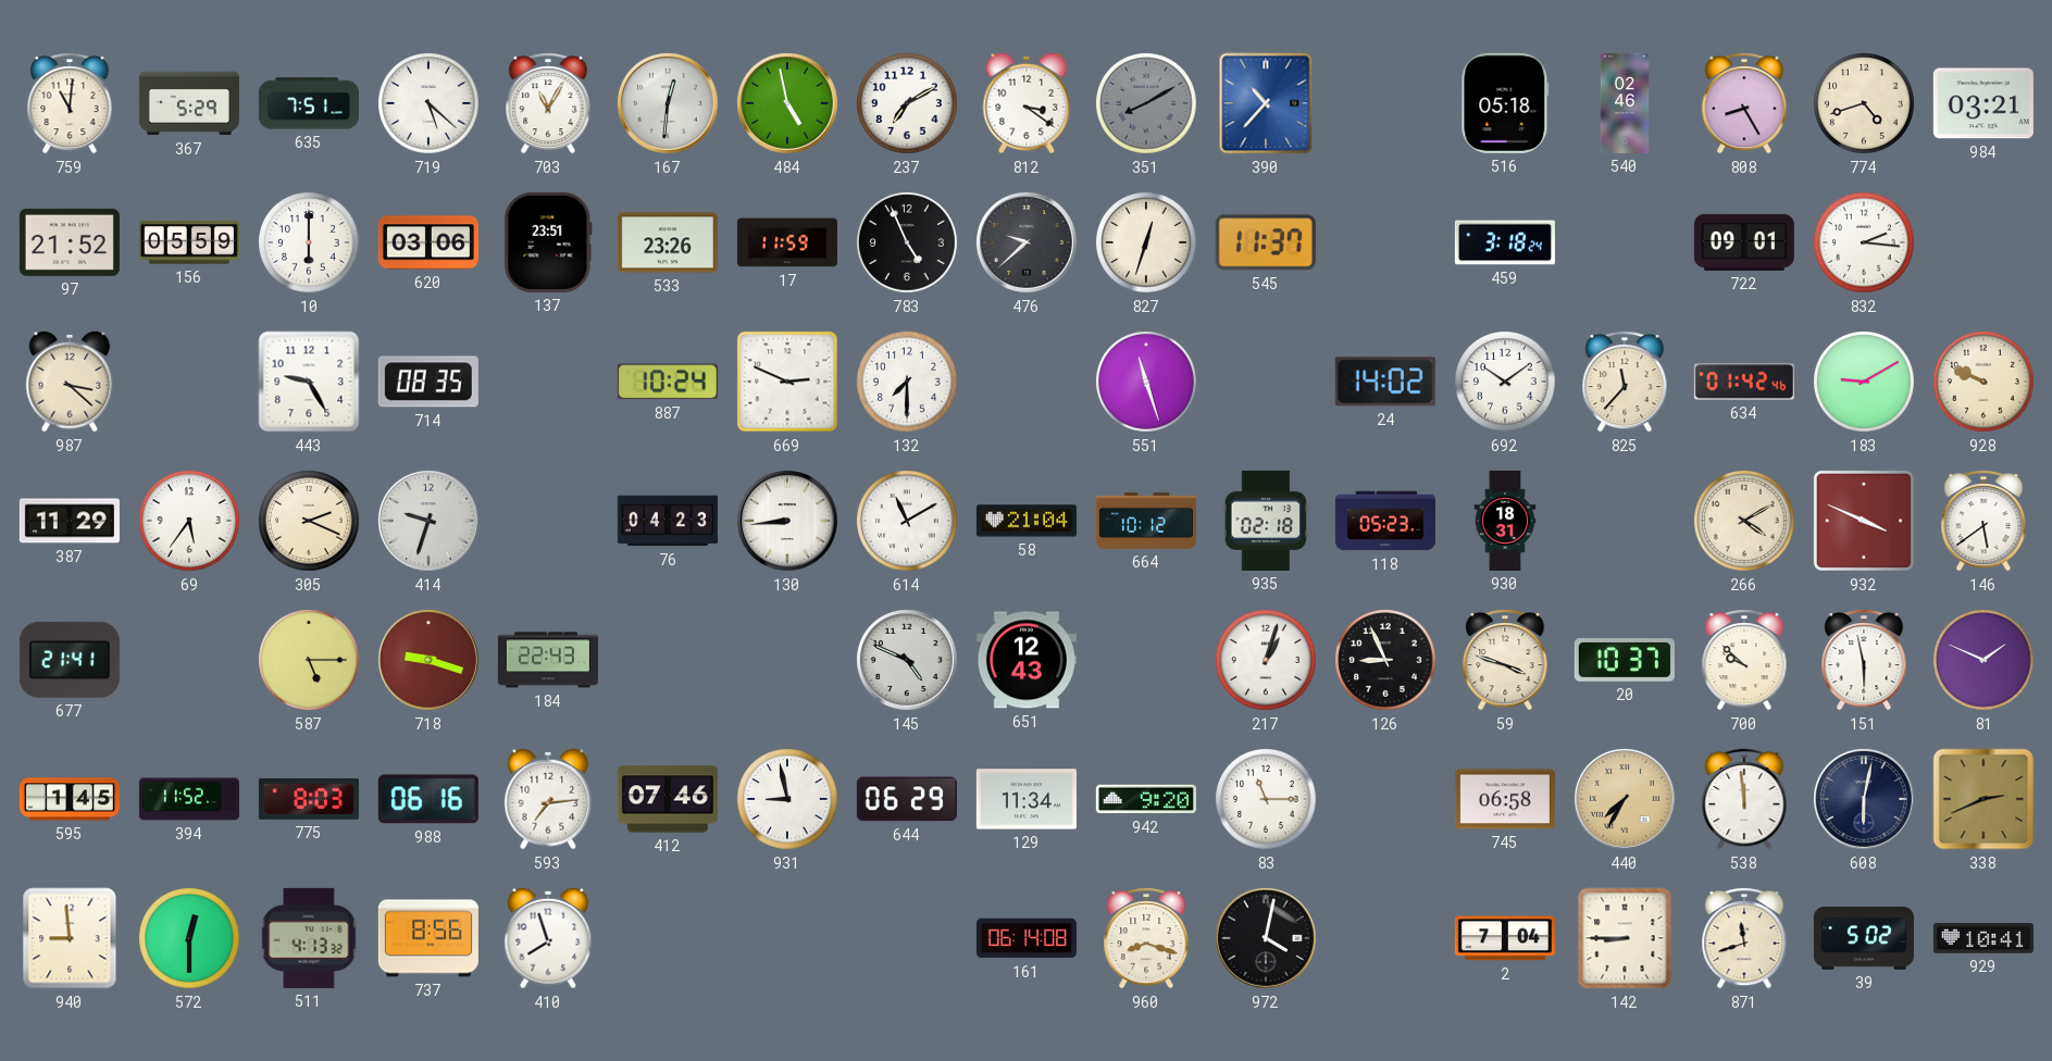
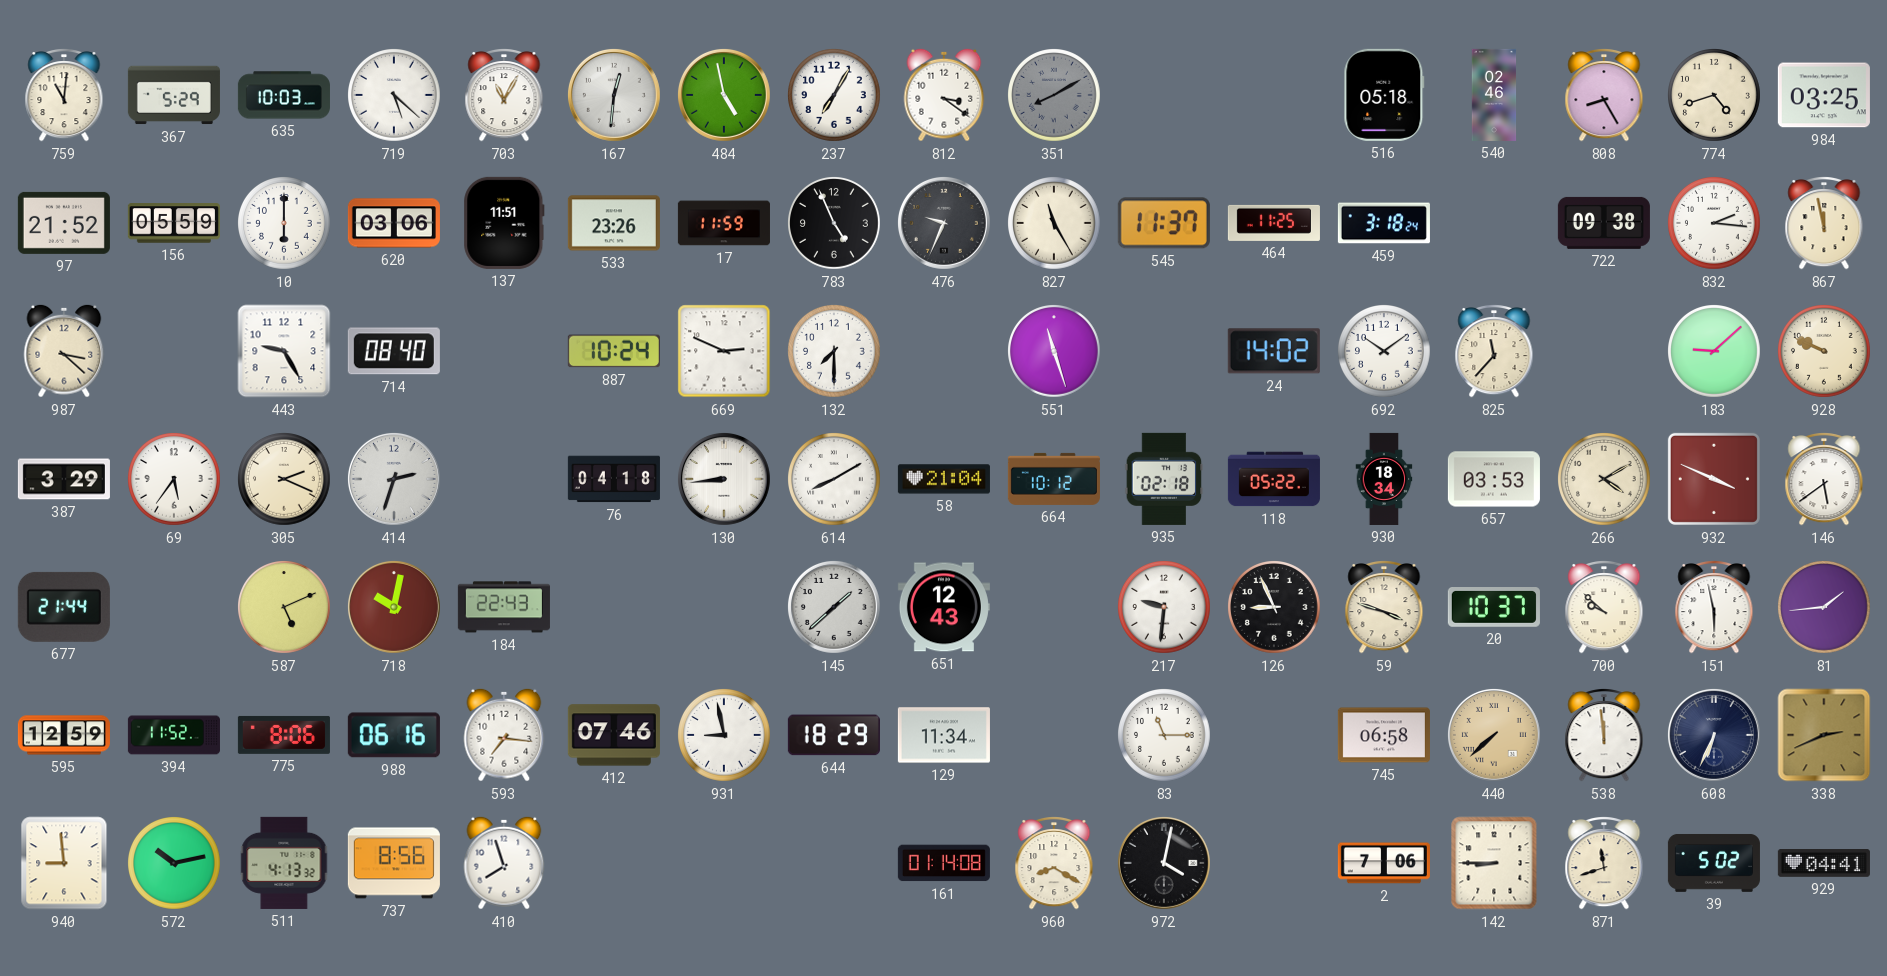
635: 7:51 -> 10:03 (284, 95)
237: 7:10 -> 7:05 (835, 96)
390: 10:37 -> none (1266, 103)
984: 03:21 -> 03:25 (1824, 95)
137: 23:51 -> 11:51 (504, 223)
476: 9:38 -> 9:34 (944, 223)
827: 12:33 -> 11:25 (1055, 224)
464: none -> 11:25 (1274, 223)
722: 09:01 -> 09:38 (1604, 223)
867: none -> 11:58 (1824, 224)
714: 08:35 -> 08:40 (394, 351)
634: 01:42 -> none (1744, 382)
183: 9:10 -> 9:08 (1715, 352)
387: 11:29 -> 3:29 (64, 479)
414: 9:33 -> 2:33 (394, 479)
76: 04:23 -> 04:18 (614, 479)
614: 11:10 -> 8:10 (835, 480)
118: 05:23 -> 05:22 (1274, 479)
930: 18:31 -> 18:34 (1384, 479)
657: none -> 03:53 (1494, 479)
677: 21:41 -> 21:44 (64, 607)
587: 5:15 -> 5:11 (285, 608)
718: 9:18 -> 10:02 (394, 607)
145: 4:49 -> 1:38 (834, 607)
217: 1:03 -> 9:31 (1165, 608)
81: 1:49 -> 1:44 (1825, 608)
595: 1:45 -> 12:59 (64, 735)
775: 8:03 -> 8:06 (284, 735)
593: 7:14 -> 7:16 (504, 735)
644: 06:29 -> 18:29 (834, 735)
942: 9:20 -> none (1146, 799)
440: 7:35 -> 7:38 (1494, 735)
608: 6:02 -> 6:34 (1714, 735)
572: 12:30 -> 10:13 (175, 864)
161: 06:14 -> 01:14 (944, 863)
960: 8:18 -> 8:20 (1054, 864)
2: 7:04 -> 7:06 (1384, 863)
929: 10:41 -> 04:41 (1824, 864)
